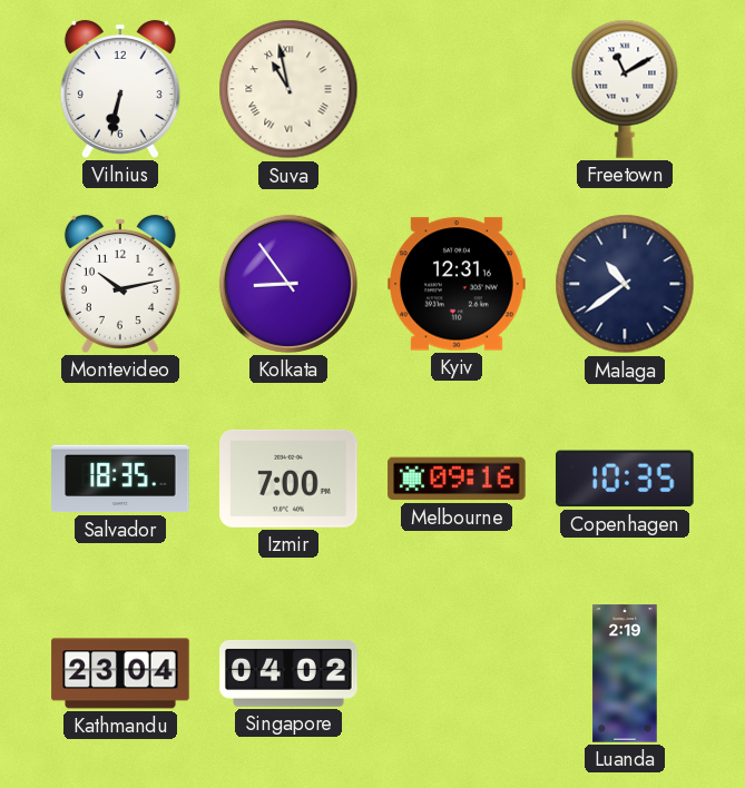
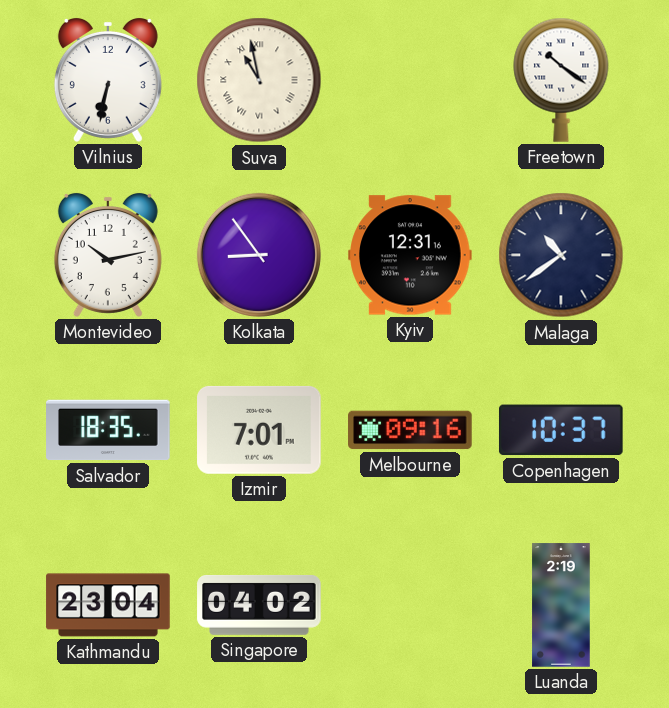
Freetown: 11:10 -> 10:21 (561, 80)
Izmir: 7:00 -> 7:01 (259, 430)
Copenhagen: 10:35 -> 10:37 (561, 430)
